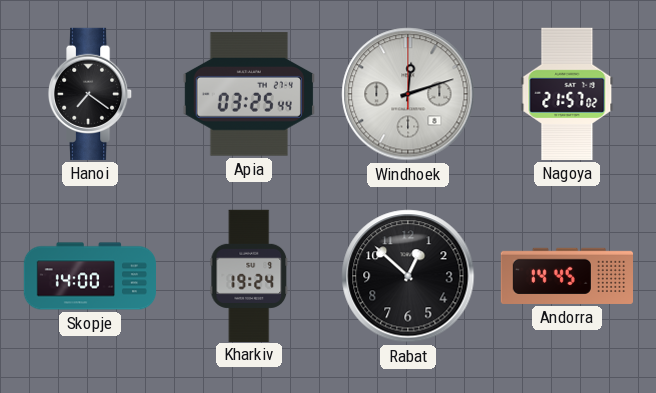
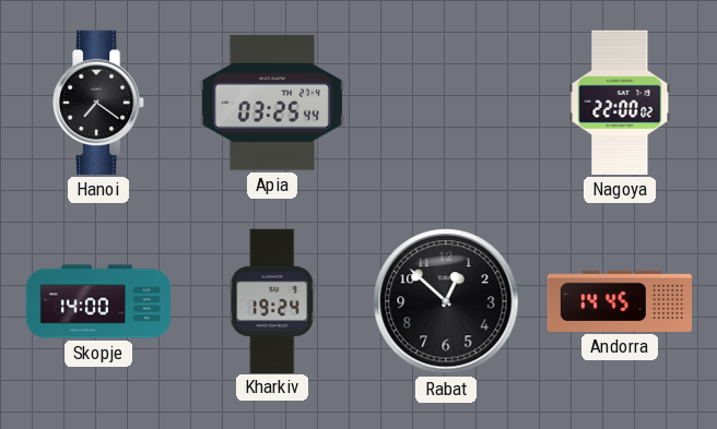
Windhoek: 12:12 -> none (408, 94)
Nagoya: 21:57 -> 22:00 (620, 103)
